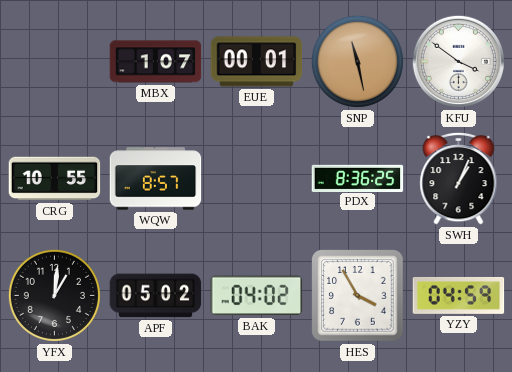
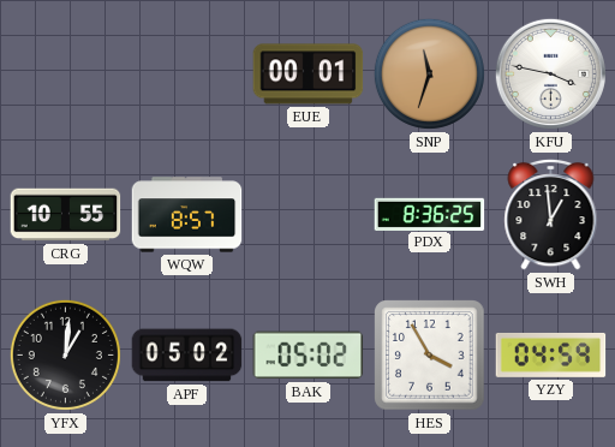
MBX: 1:07 -> none (156, 62)
SNP: 11:28 -> 11:33 (429, 73)
KFU: 3:51 -> 3:47 (550, 73)
SWH: 1:04 -> 12:59 (551, 214)
BAK: 04:02 -> 05:02 (309, 356)
